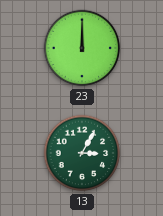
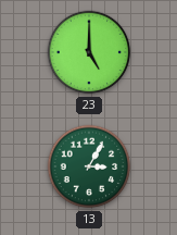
23: 12:00 -> 5:00 (89, 52)
